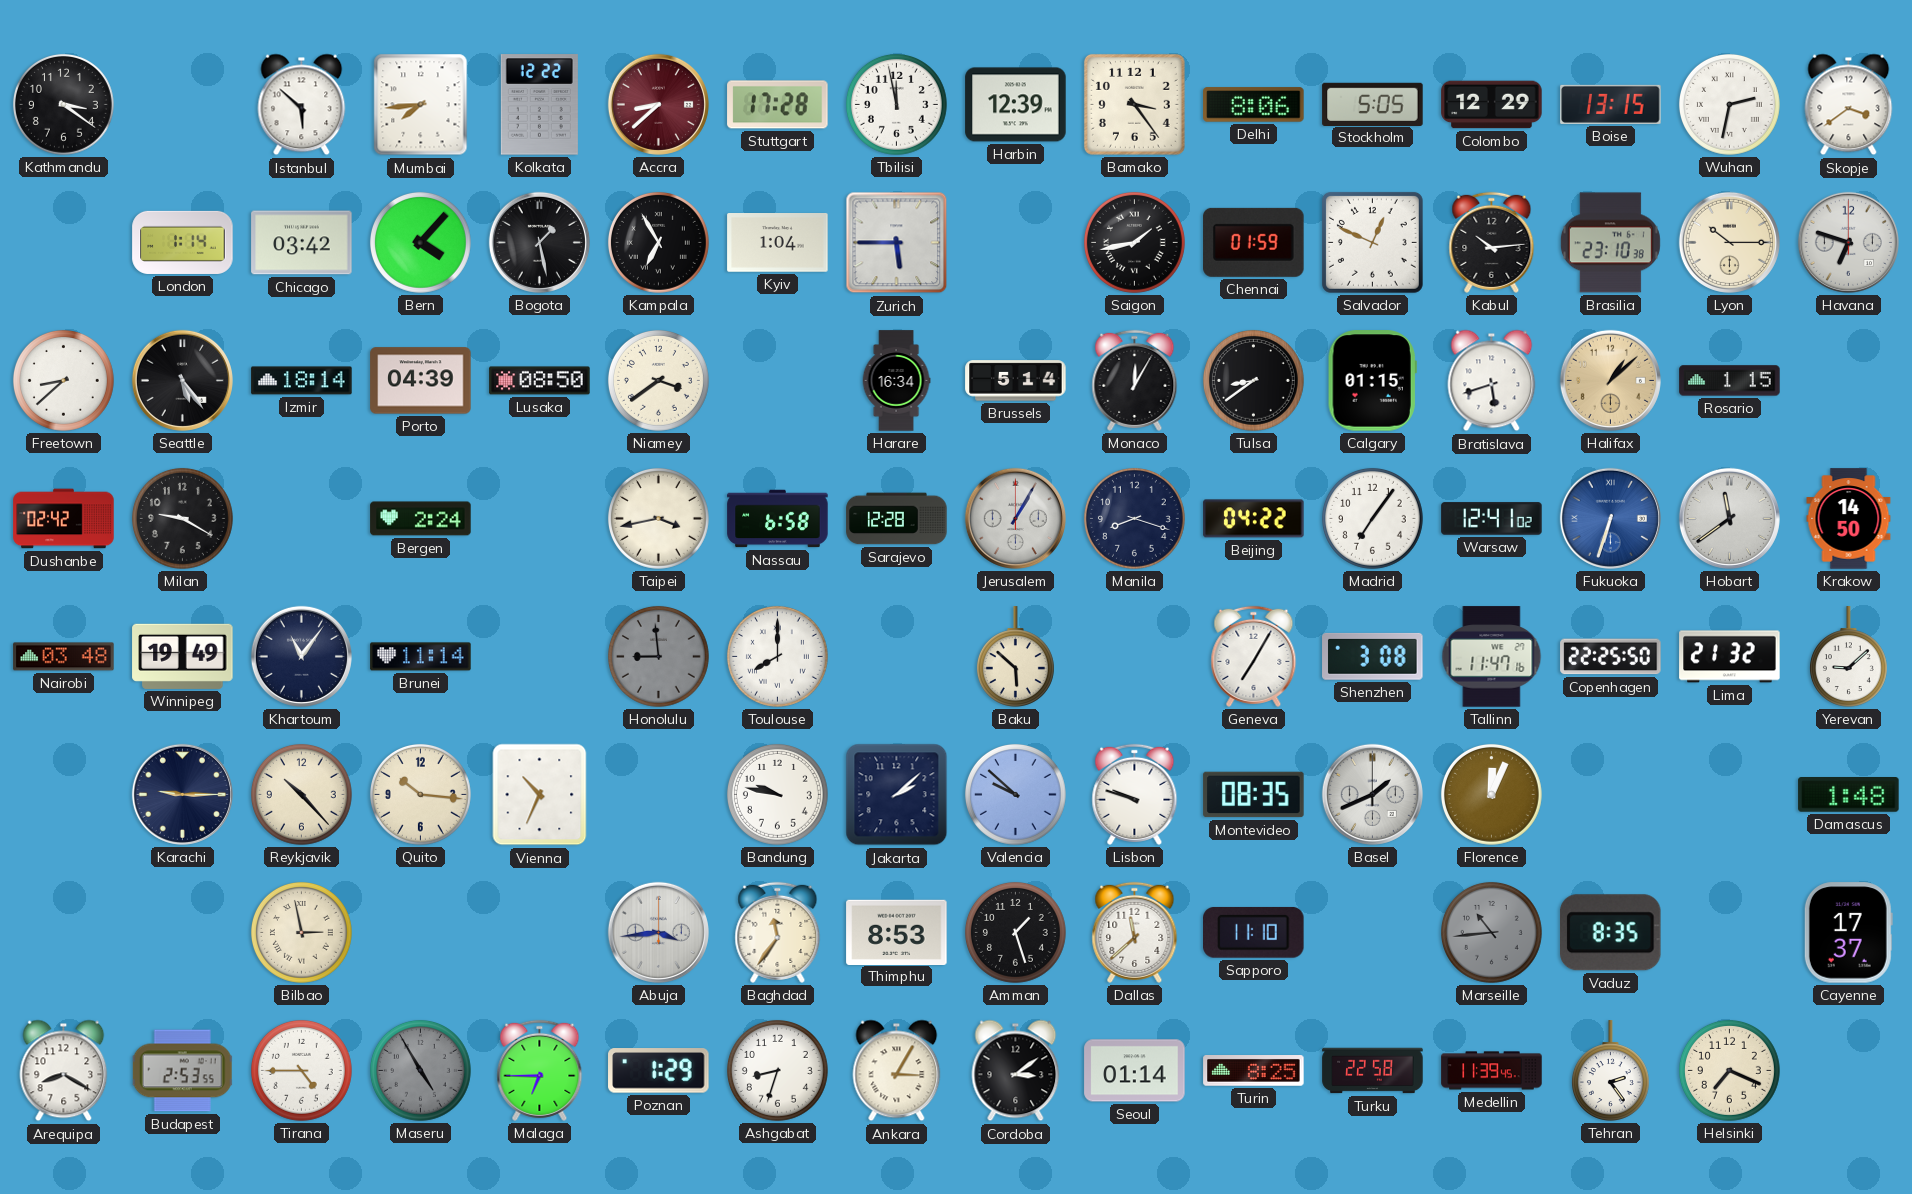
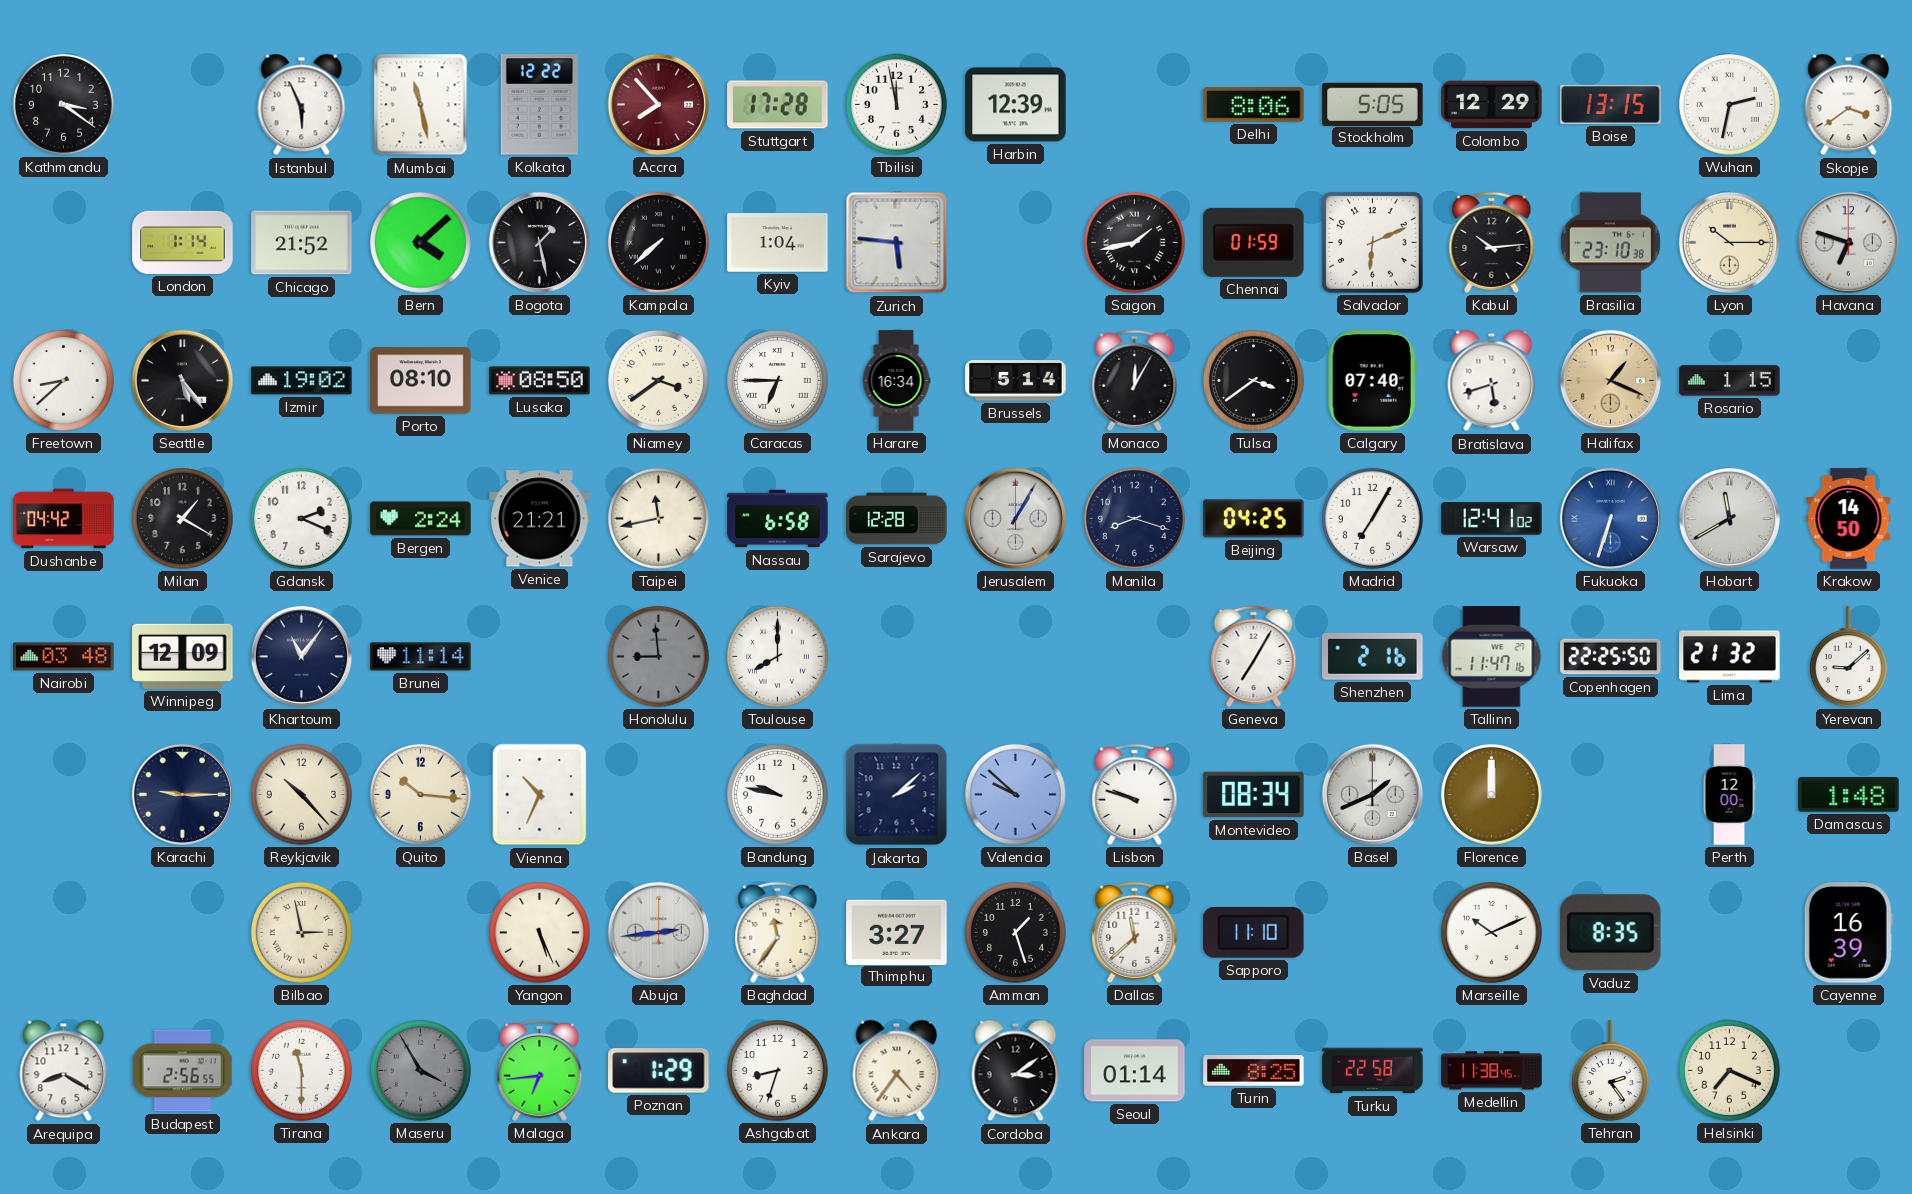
Istanbul: 5:52 -> 5:56 (302, 105)
Mumbai: 7:44 -> 11:28 (421, 105)
Accra: 8:38 -> 7:53 (658, 104)
Bamako: 3:24 -> none (1134, 104)
Chicago: 03:42 -> 21:52 (302, 243)
Bern: 4:07 -> 4:08 (420, 242)
Kampala: 6:55 -> 7:38 (658, 242)
Zurich: 5:45 -> 5:46 (897, 243)
Salvador: 12:49 -> 6:11 (1372, 242)
Izmir: 18:14 -> 19:02 (302, 381)
Porto: 04:39 -> 08:10 (421, 381)
Caracas: none -> 6:45 (777, 380)
Tulsa: 8:39 -> 3:39 (1253, 380)
Calgary: 01:15 -> 07:40 (1372, 381)
Halifax: 1:08 -> 1:19 (1610, 380)
Dushanbe: 02:42 -> 04:42 (64, 519)
Milan: 9:20 -> 1:20 (182, 518)
Gdansk: none -> 2:19 (301, 518)
Venice: none -> 21:21 (540, 519)
Taipei: 3:43 -> 11:43 (658, 518)
Beijing: 04:22 -> 04:25 (1254, 519)
Madrid: 7:06 -> 7:05 (1372, 518)
Hobart: 11:39 -> 11:40 (1729, 518)
Winnipeg: 19:49 -> 12:09 (183, 656)
Baku: 5:52 -> none (1015, 657)
Shenzhen: 3:08 -> 2:16 (1373, 656)
Montevideo: 08:35 -> 08:34 (1254, 795)
Florence: 12:04 -> 12:00 (1491, 794)
Perth: none -> 12:00 (1729, 795)
Yangon: none -> 5:26 (539, 932)
Abuja: 3:44 -> 2:44 (658, 932)
Thimphu: 8:53 -> 3:27 (897, 932)
Marseille: 10:44 -> 10:11 (1491, 932)
Marseille dial: grey -> white (1491, 932)
Cayenne: 17:37 -> 16:39 (1848, 933)
Budapest: 2:53 -> 2:56 (182, 1071)
Tirana: 4:45 -> 11:30 (301, 1070)
Maseru: 4:55 -> 3:55 (420, 1070)
Malaga: 6:45 -> 6:44 (540, 1070)
Ankara: 3:05 -> 4:36 (897, 1071)
Medellin: 11:39 -> 11:38 (1492, 1071)
